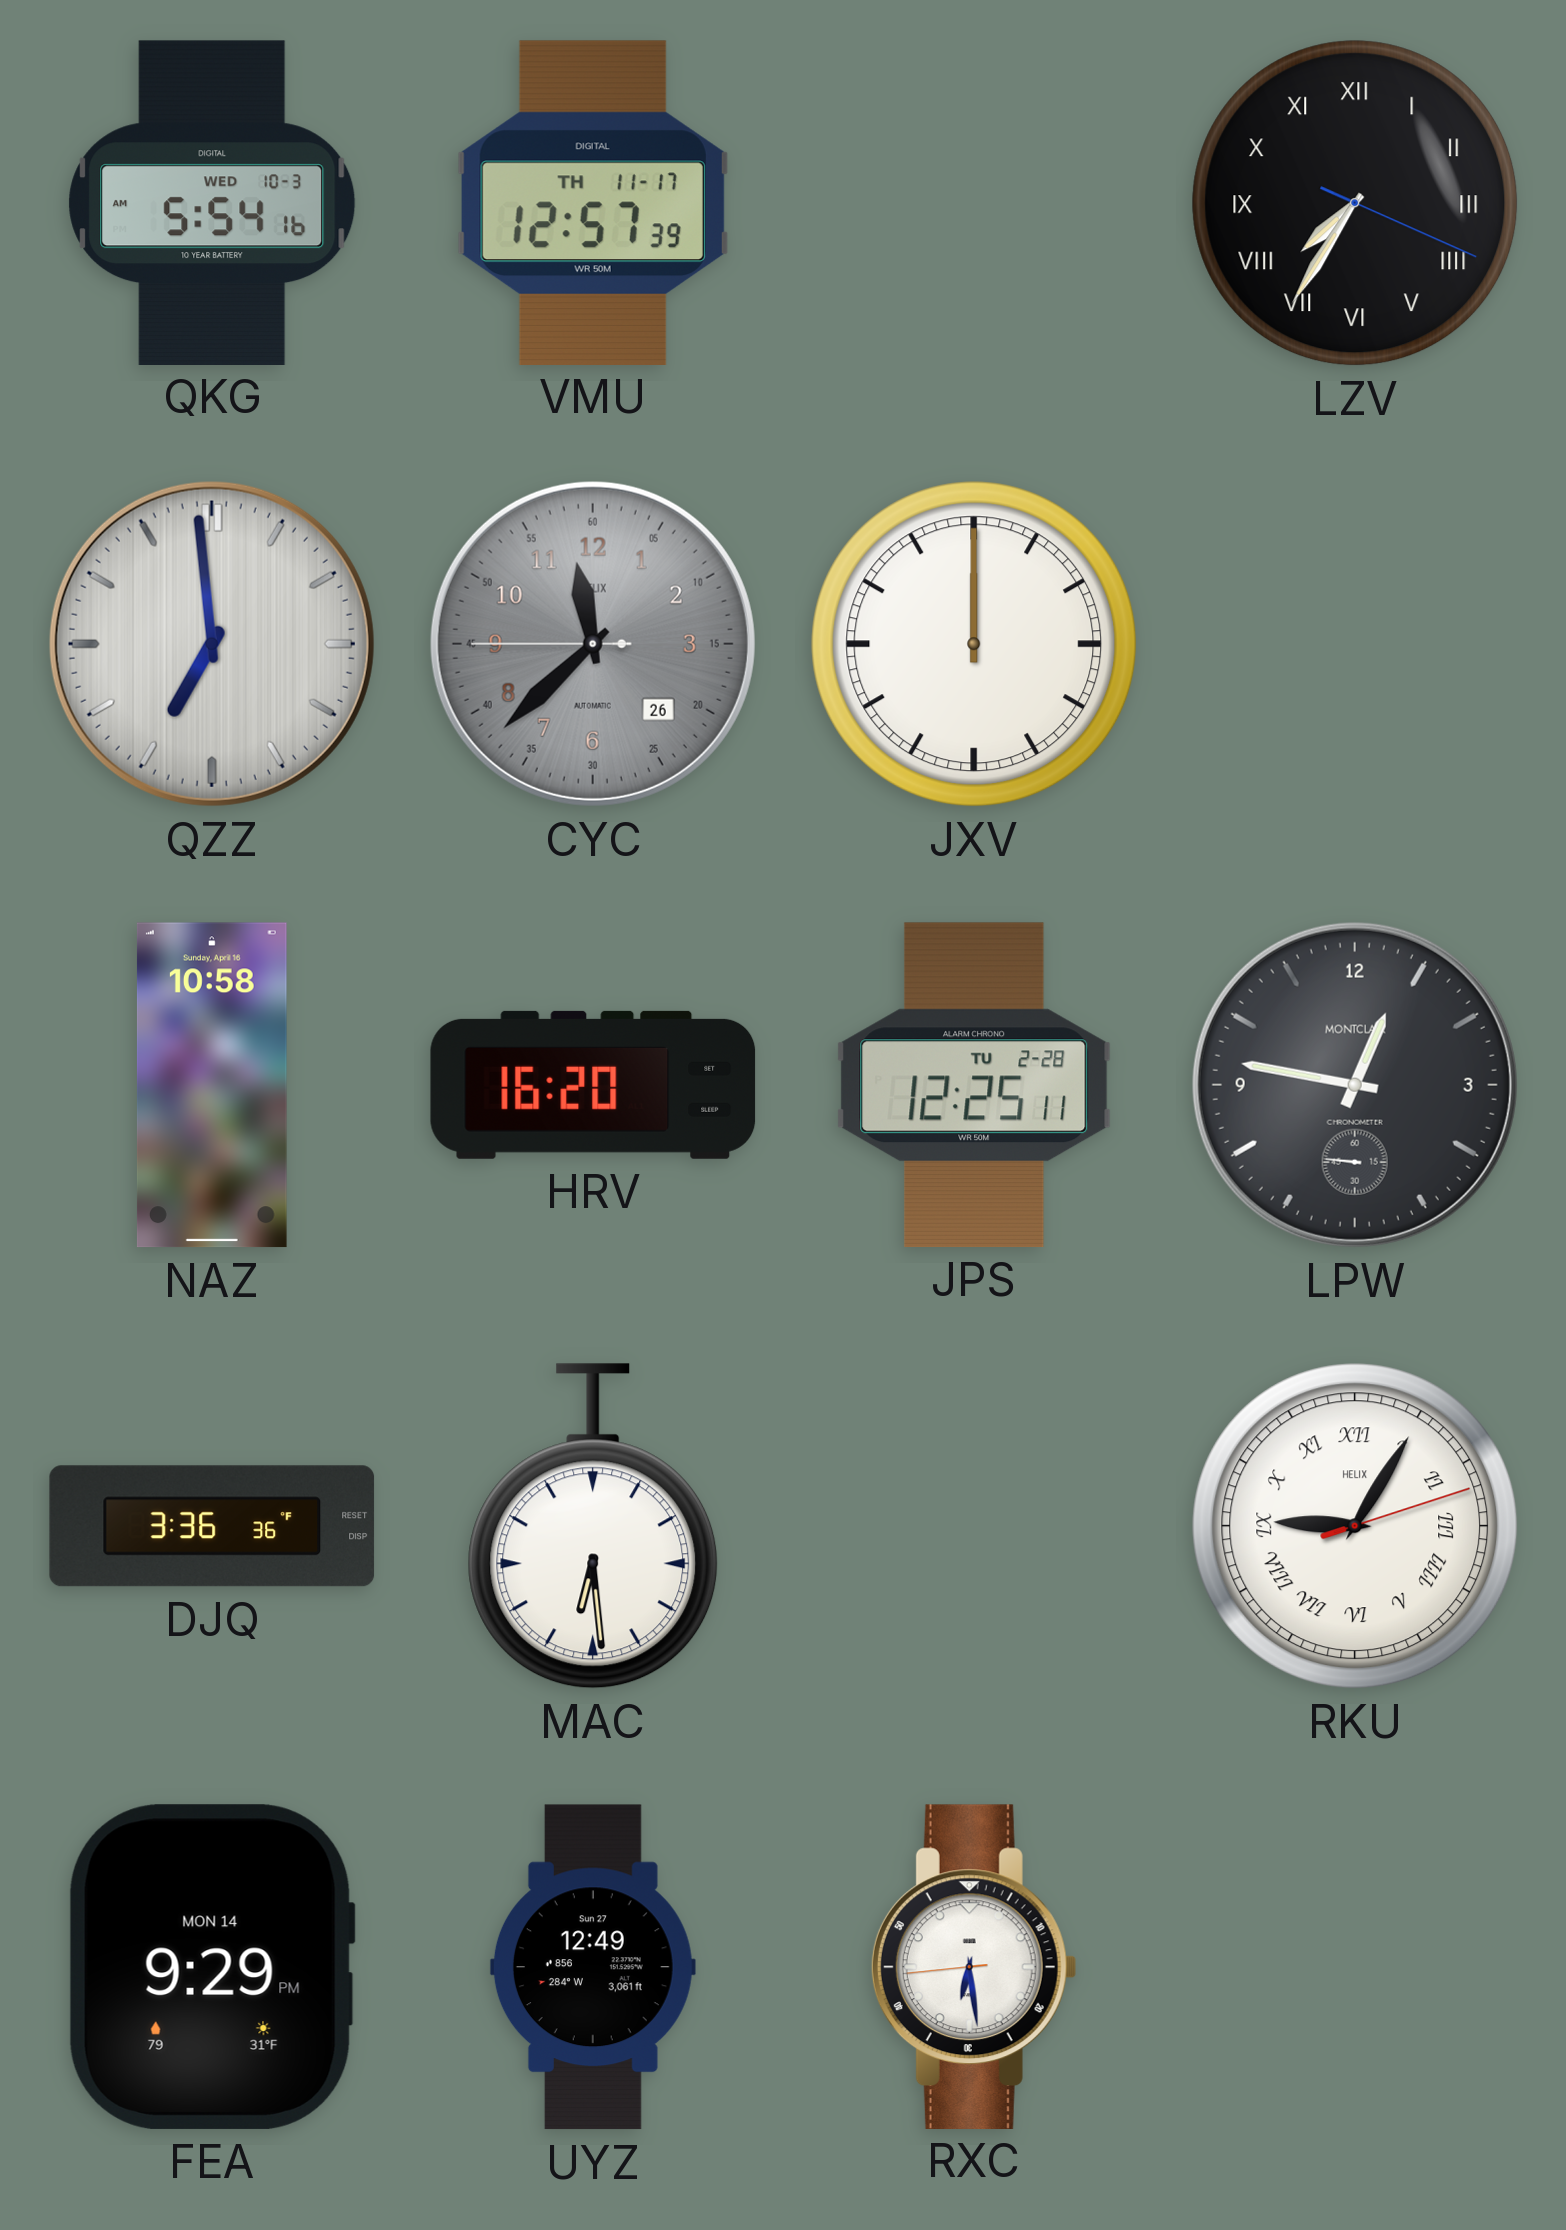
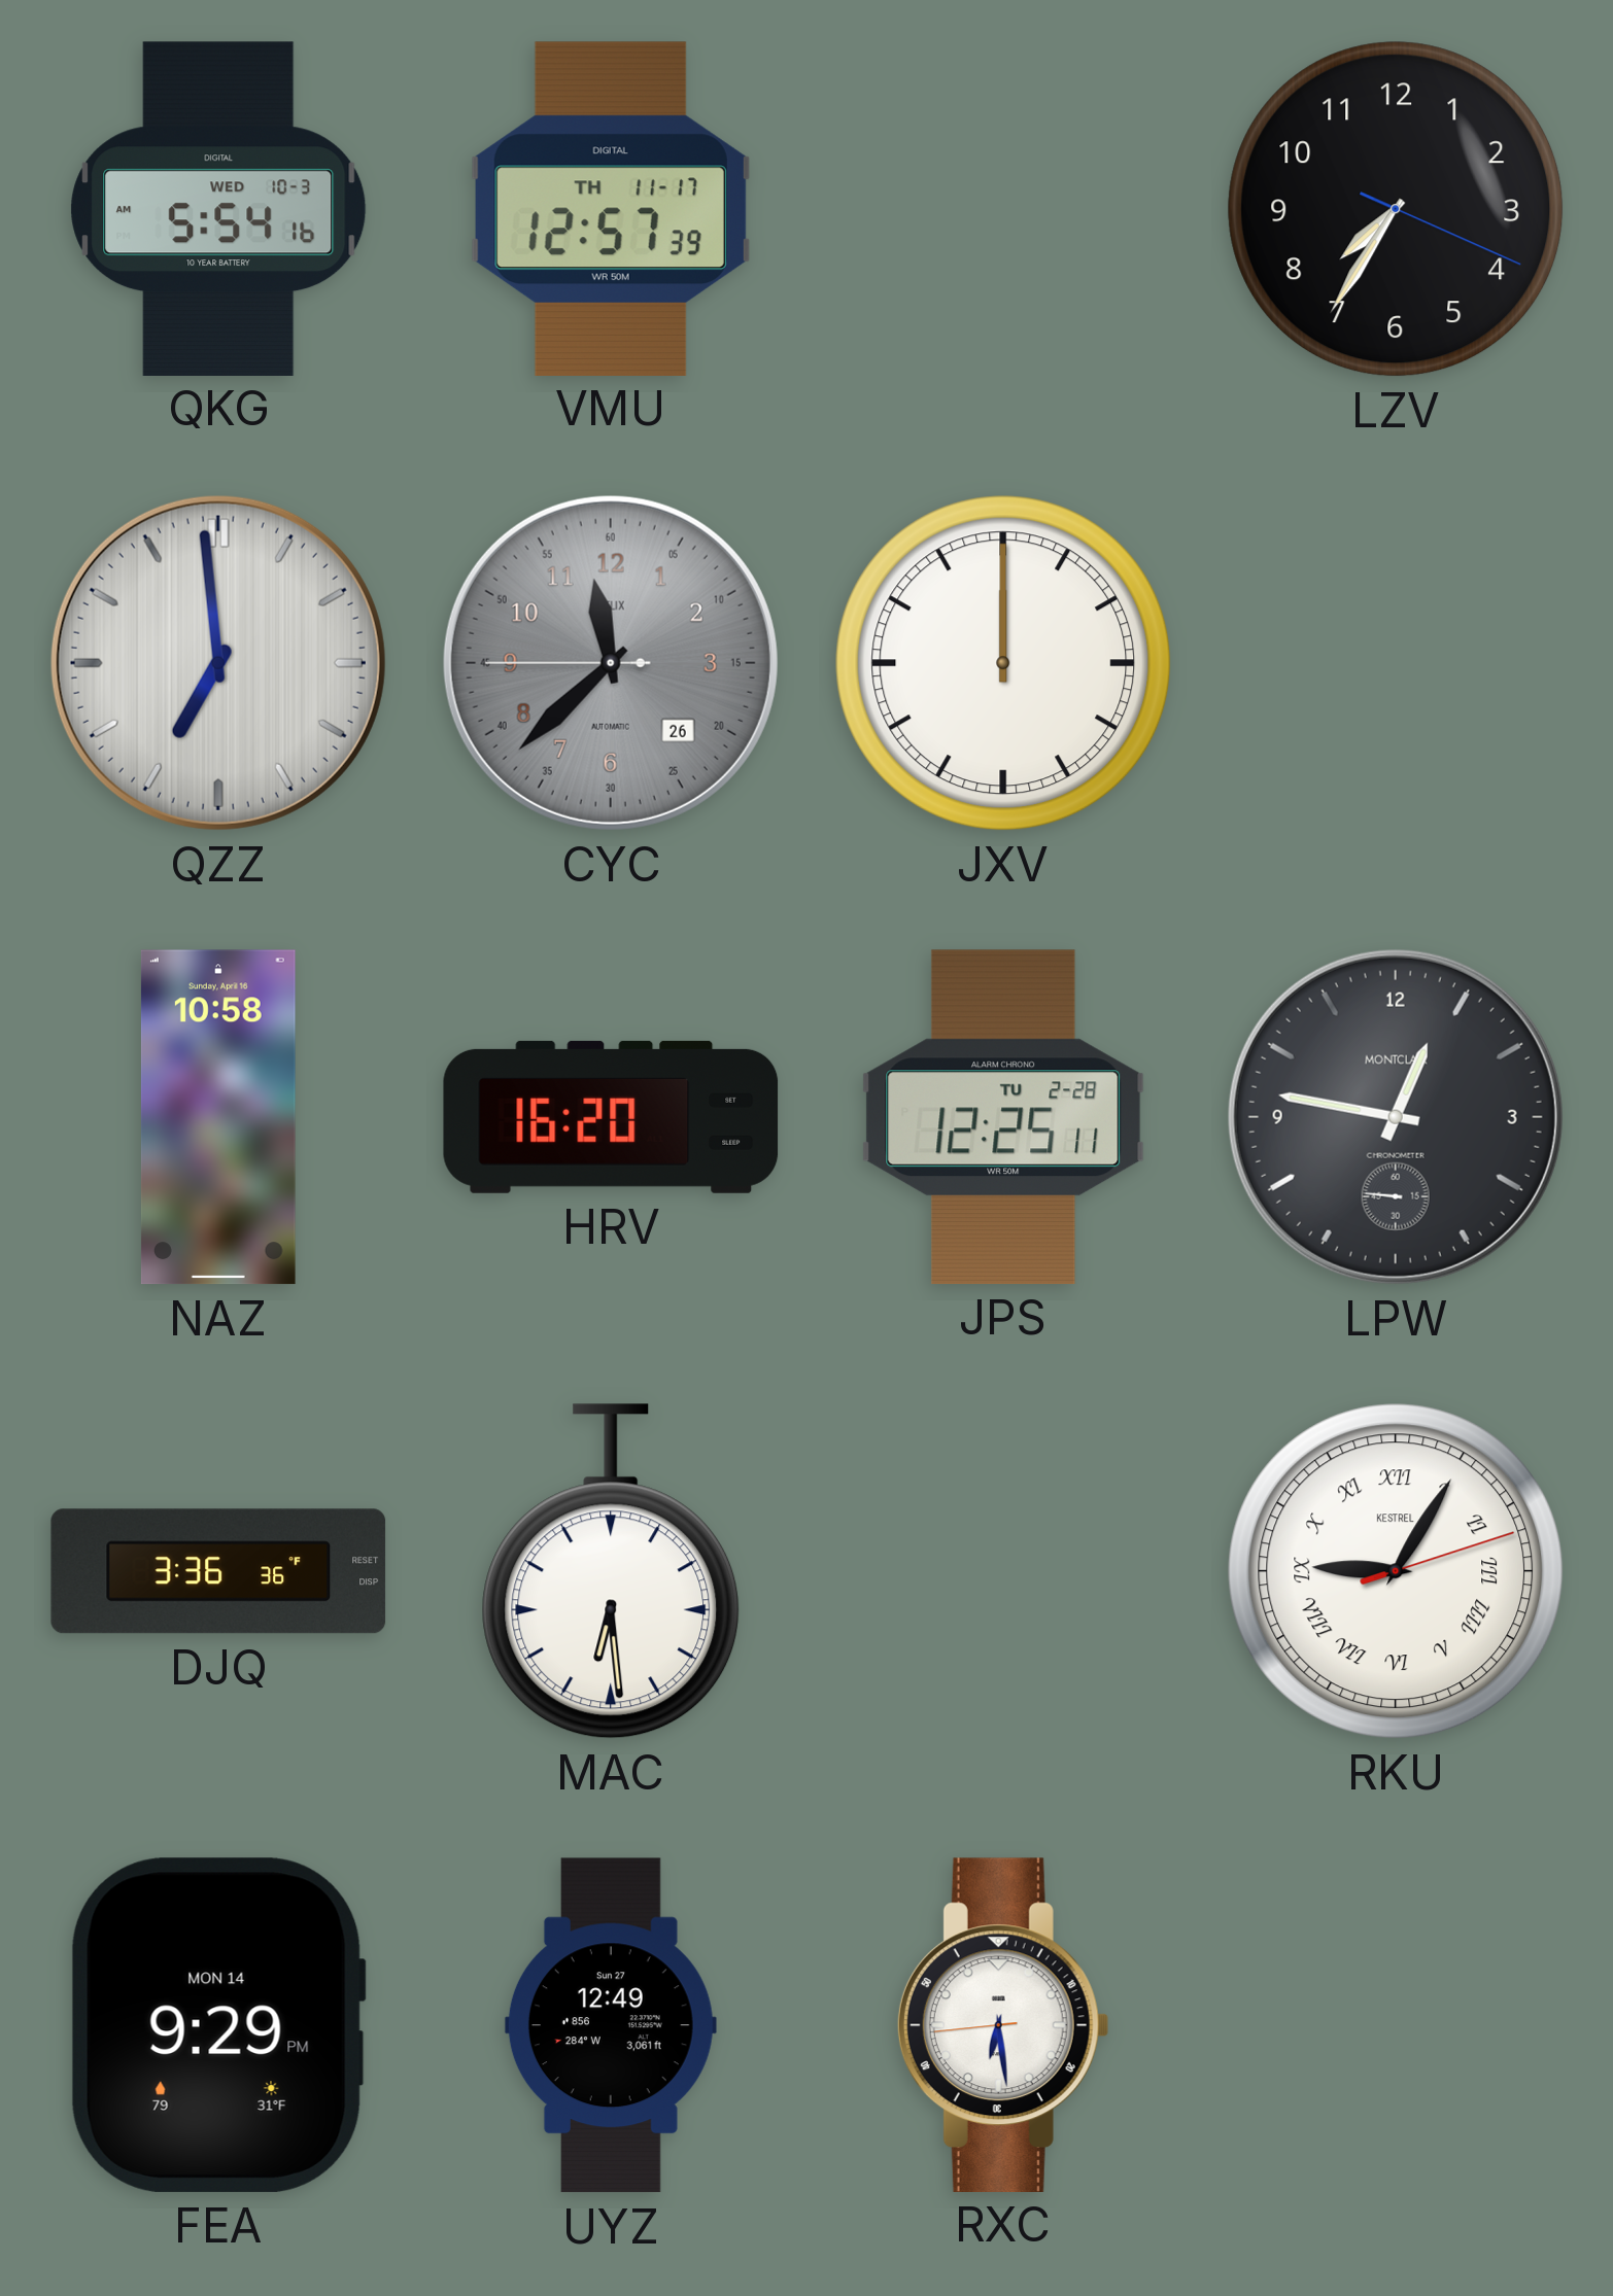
LZV numerals: Roman -> Arabic (1396, 209)
RKU brand: HELIX -> KESTREL (1396, 1571)
